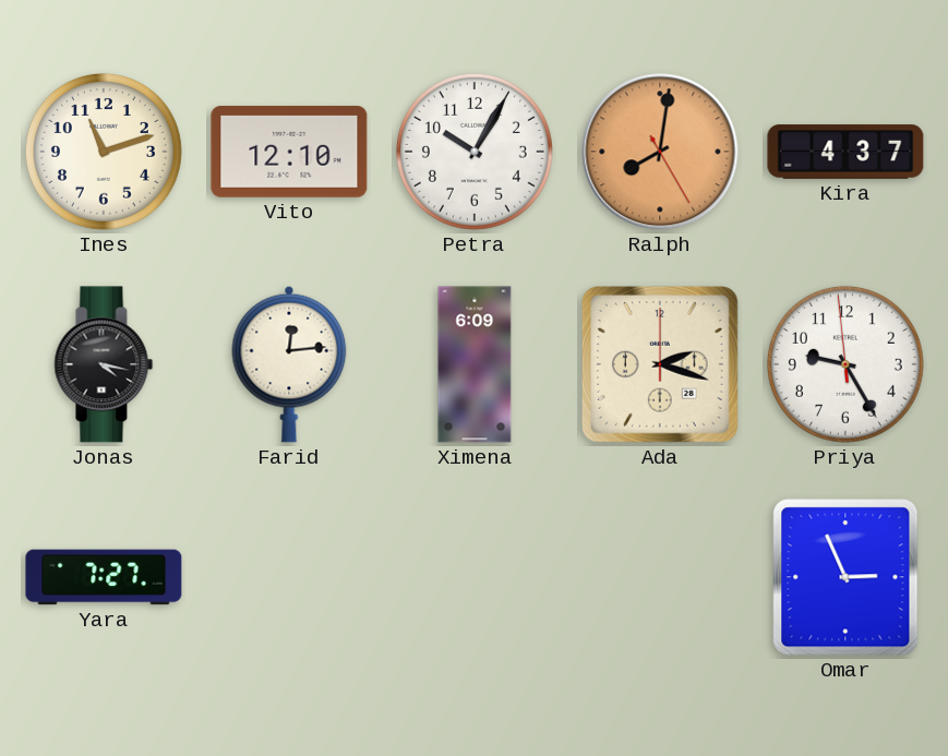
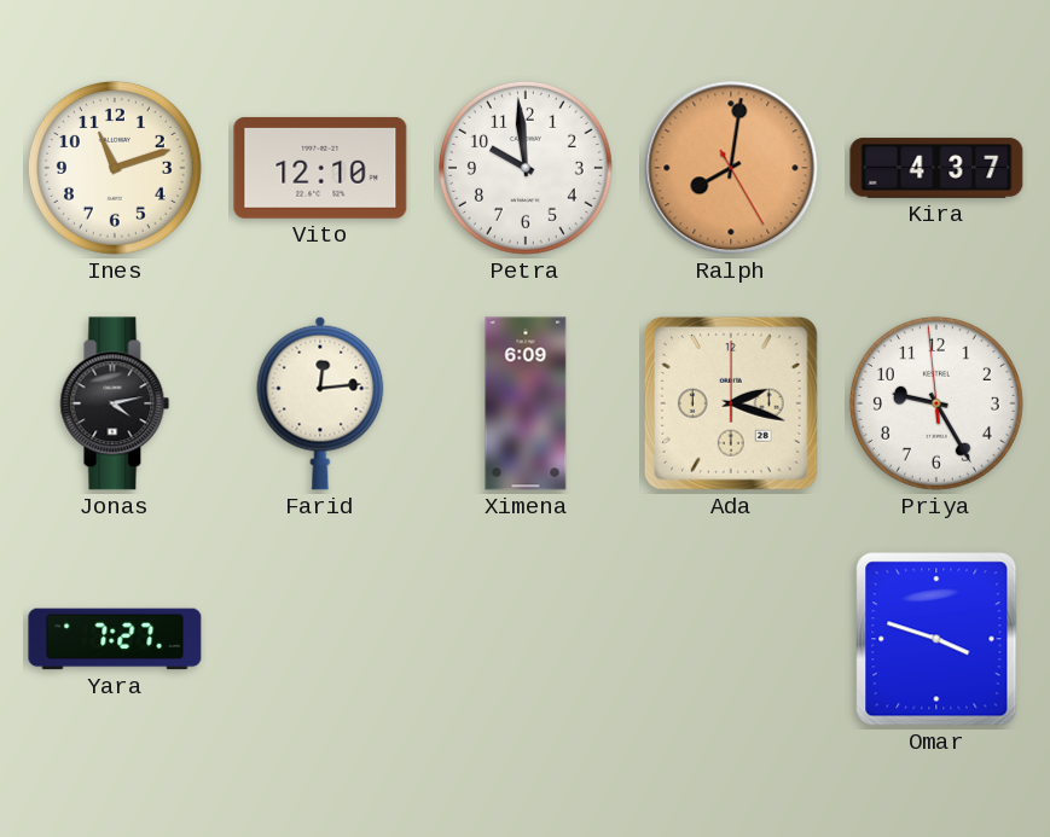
Petra: 10:05 -> 9:59 (526, 168)
Jonas: 4:17 -> 4:13 (115, 403)
Omar: 2:56 -> 3:48 (936, 639)
